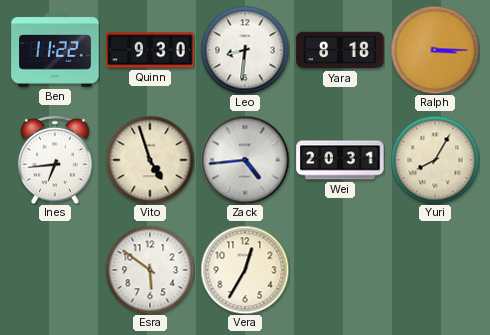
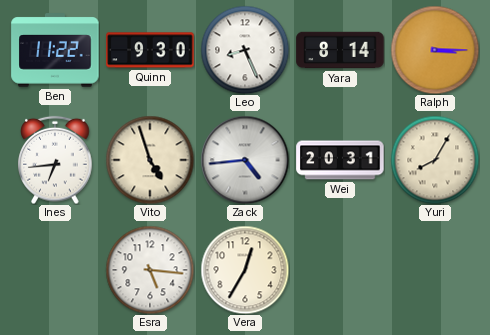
Leo: 8:31 -> 8:26 (245, 50)
Yara: 8:18 -> 8:14 (340, 50)
Esra: 5:51 -> 5:16 (150, 270)
